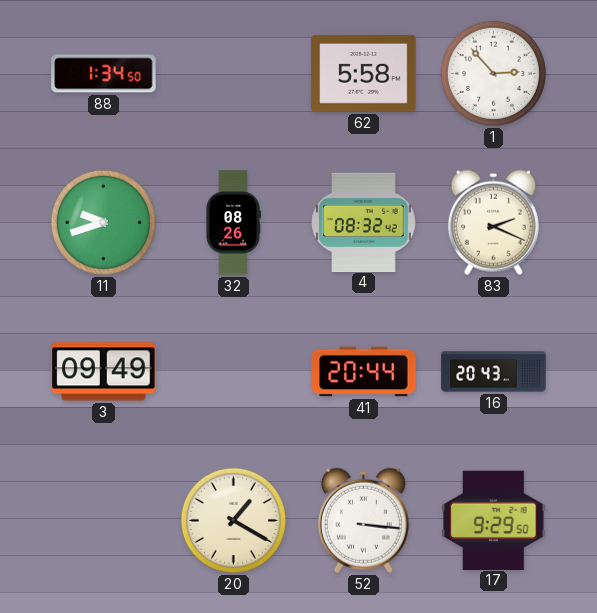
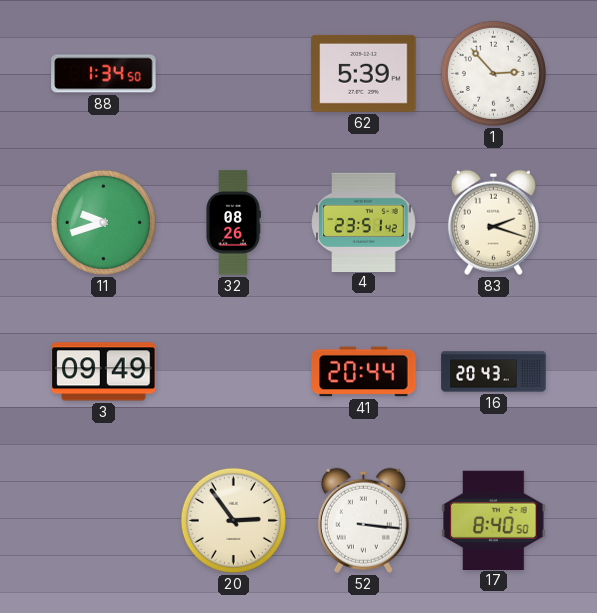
62: 5:58 -> 5:39 (364, 73)
4: 08:32 -> 23:51 (364, 222)
83: 2:19 -> 2:18 (493, 222)
20: 1:20 -> 2:54 (233, 520)
17: 9:29 -> 8:40 (494, 520)
